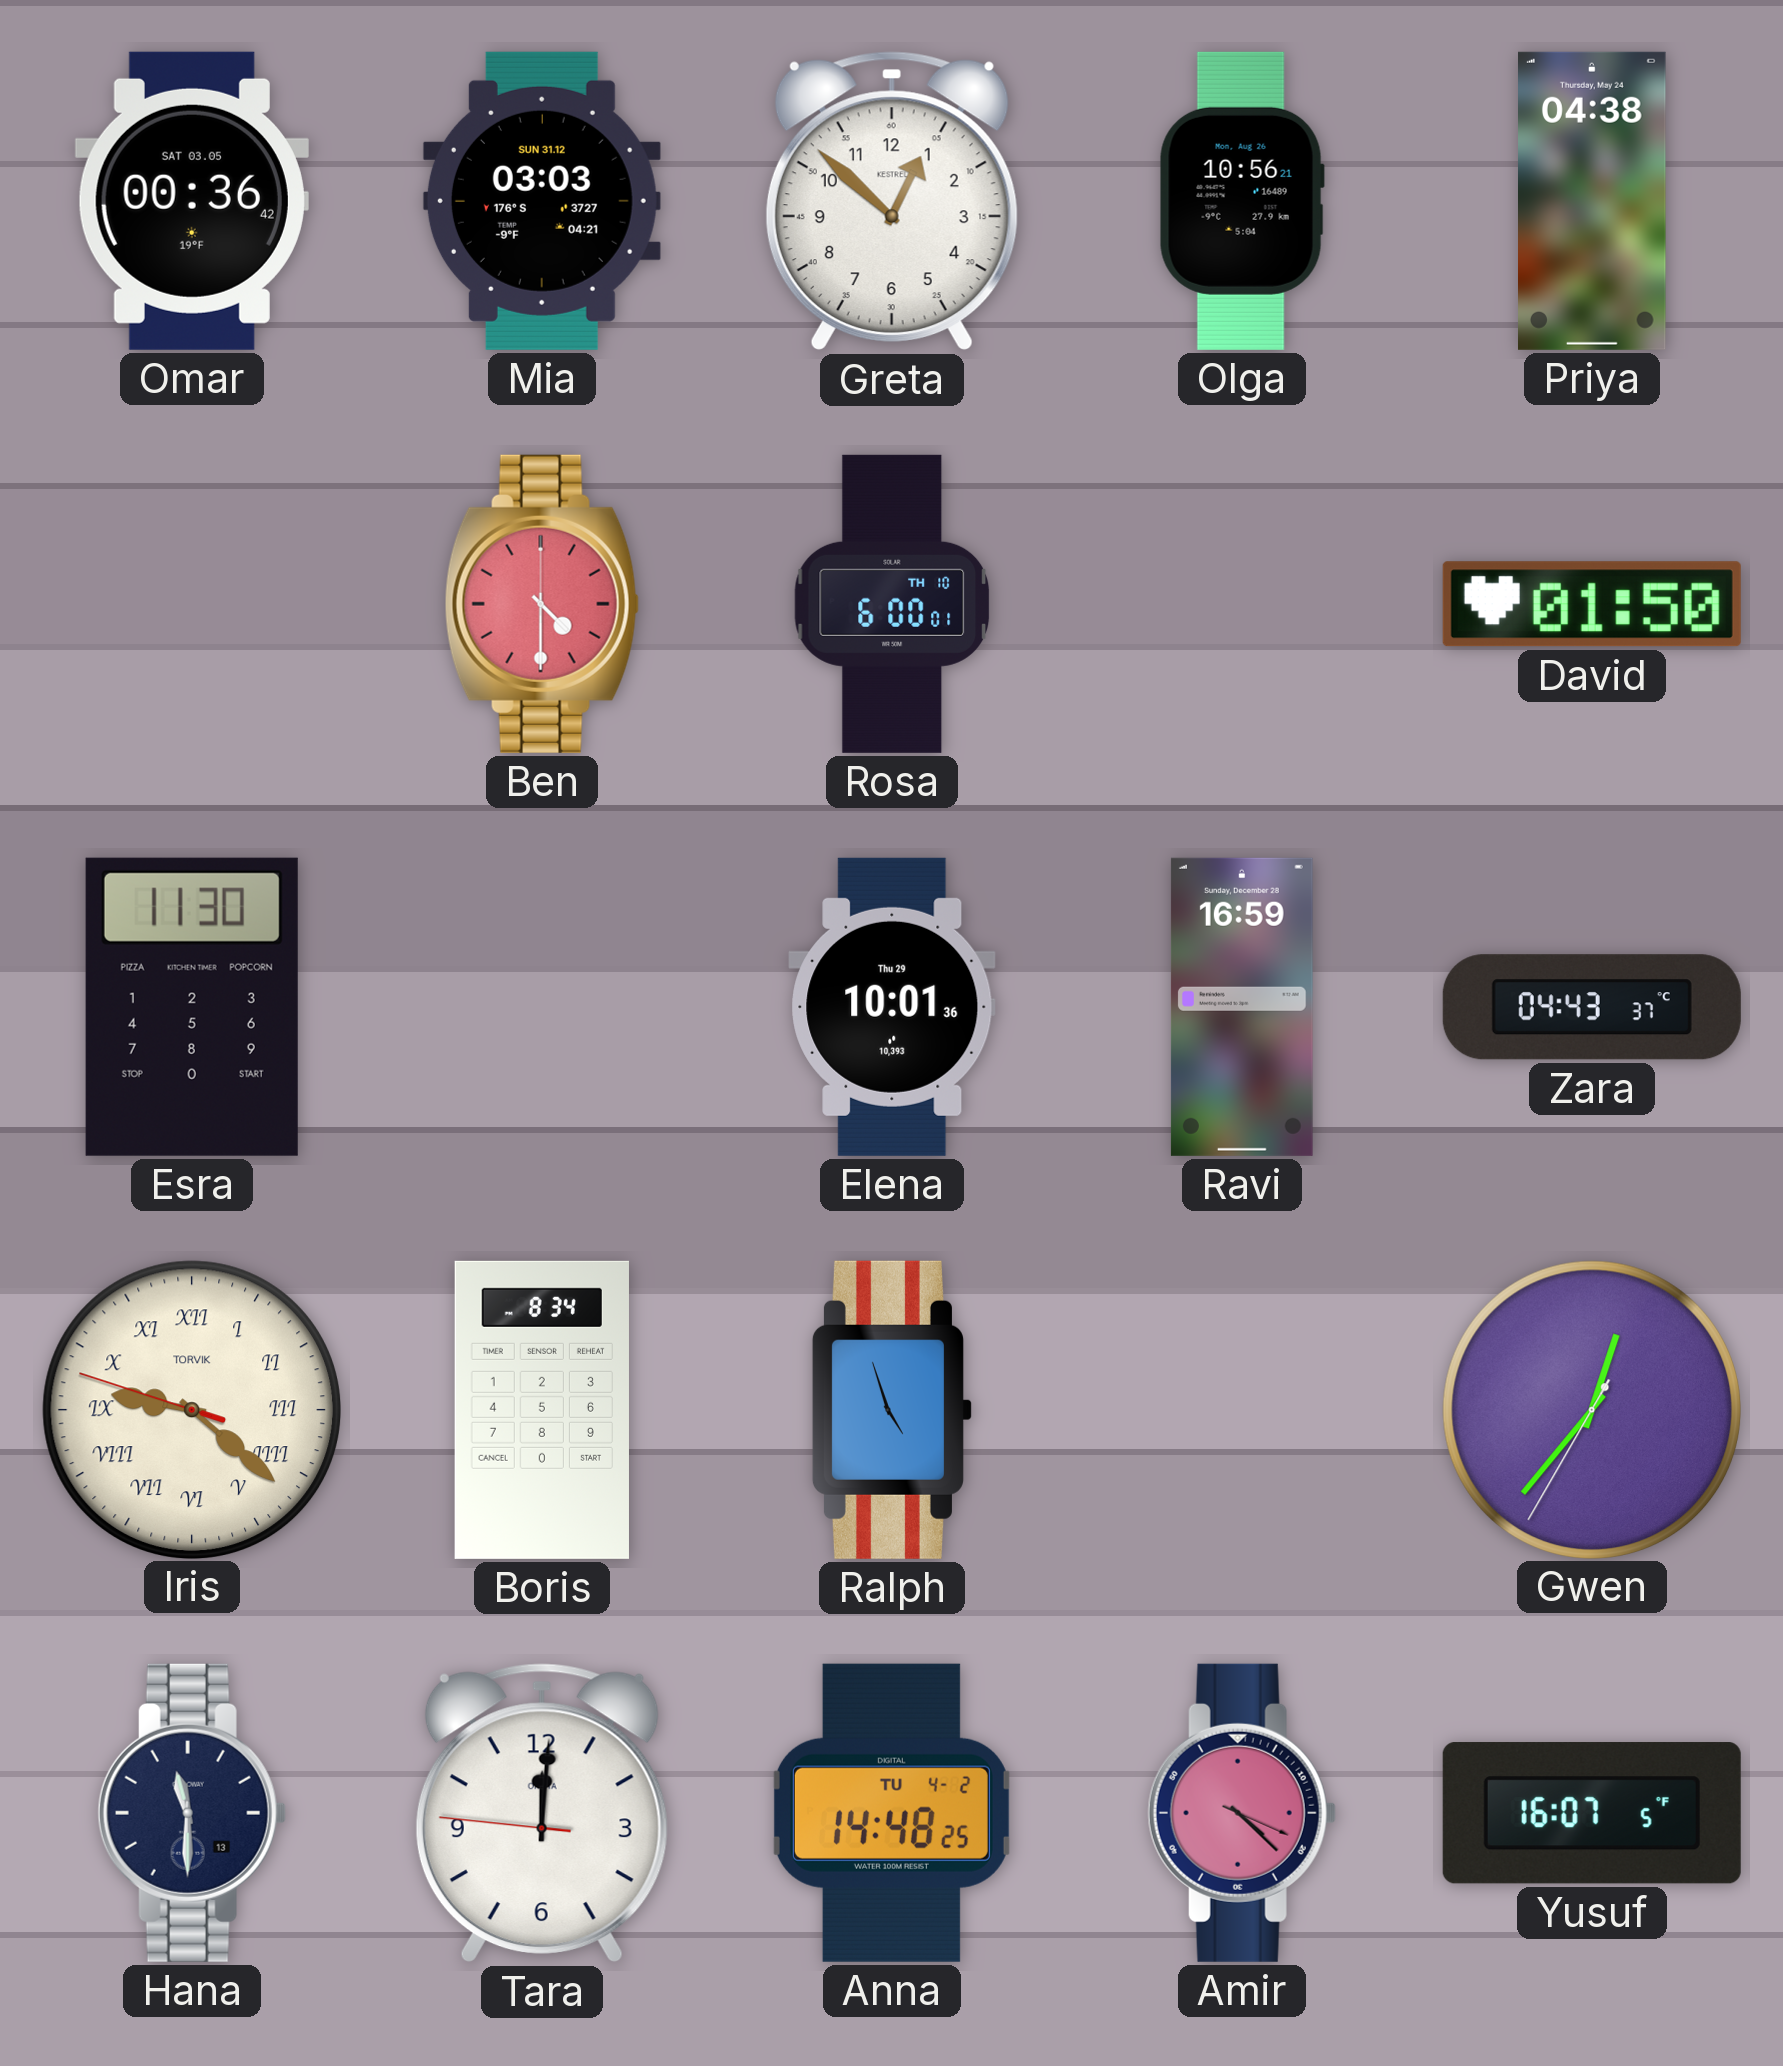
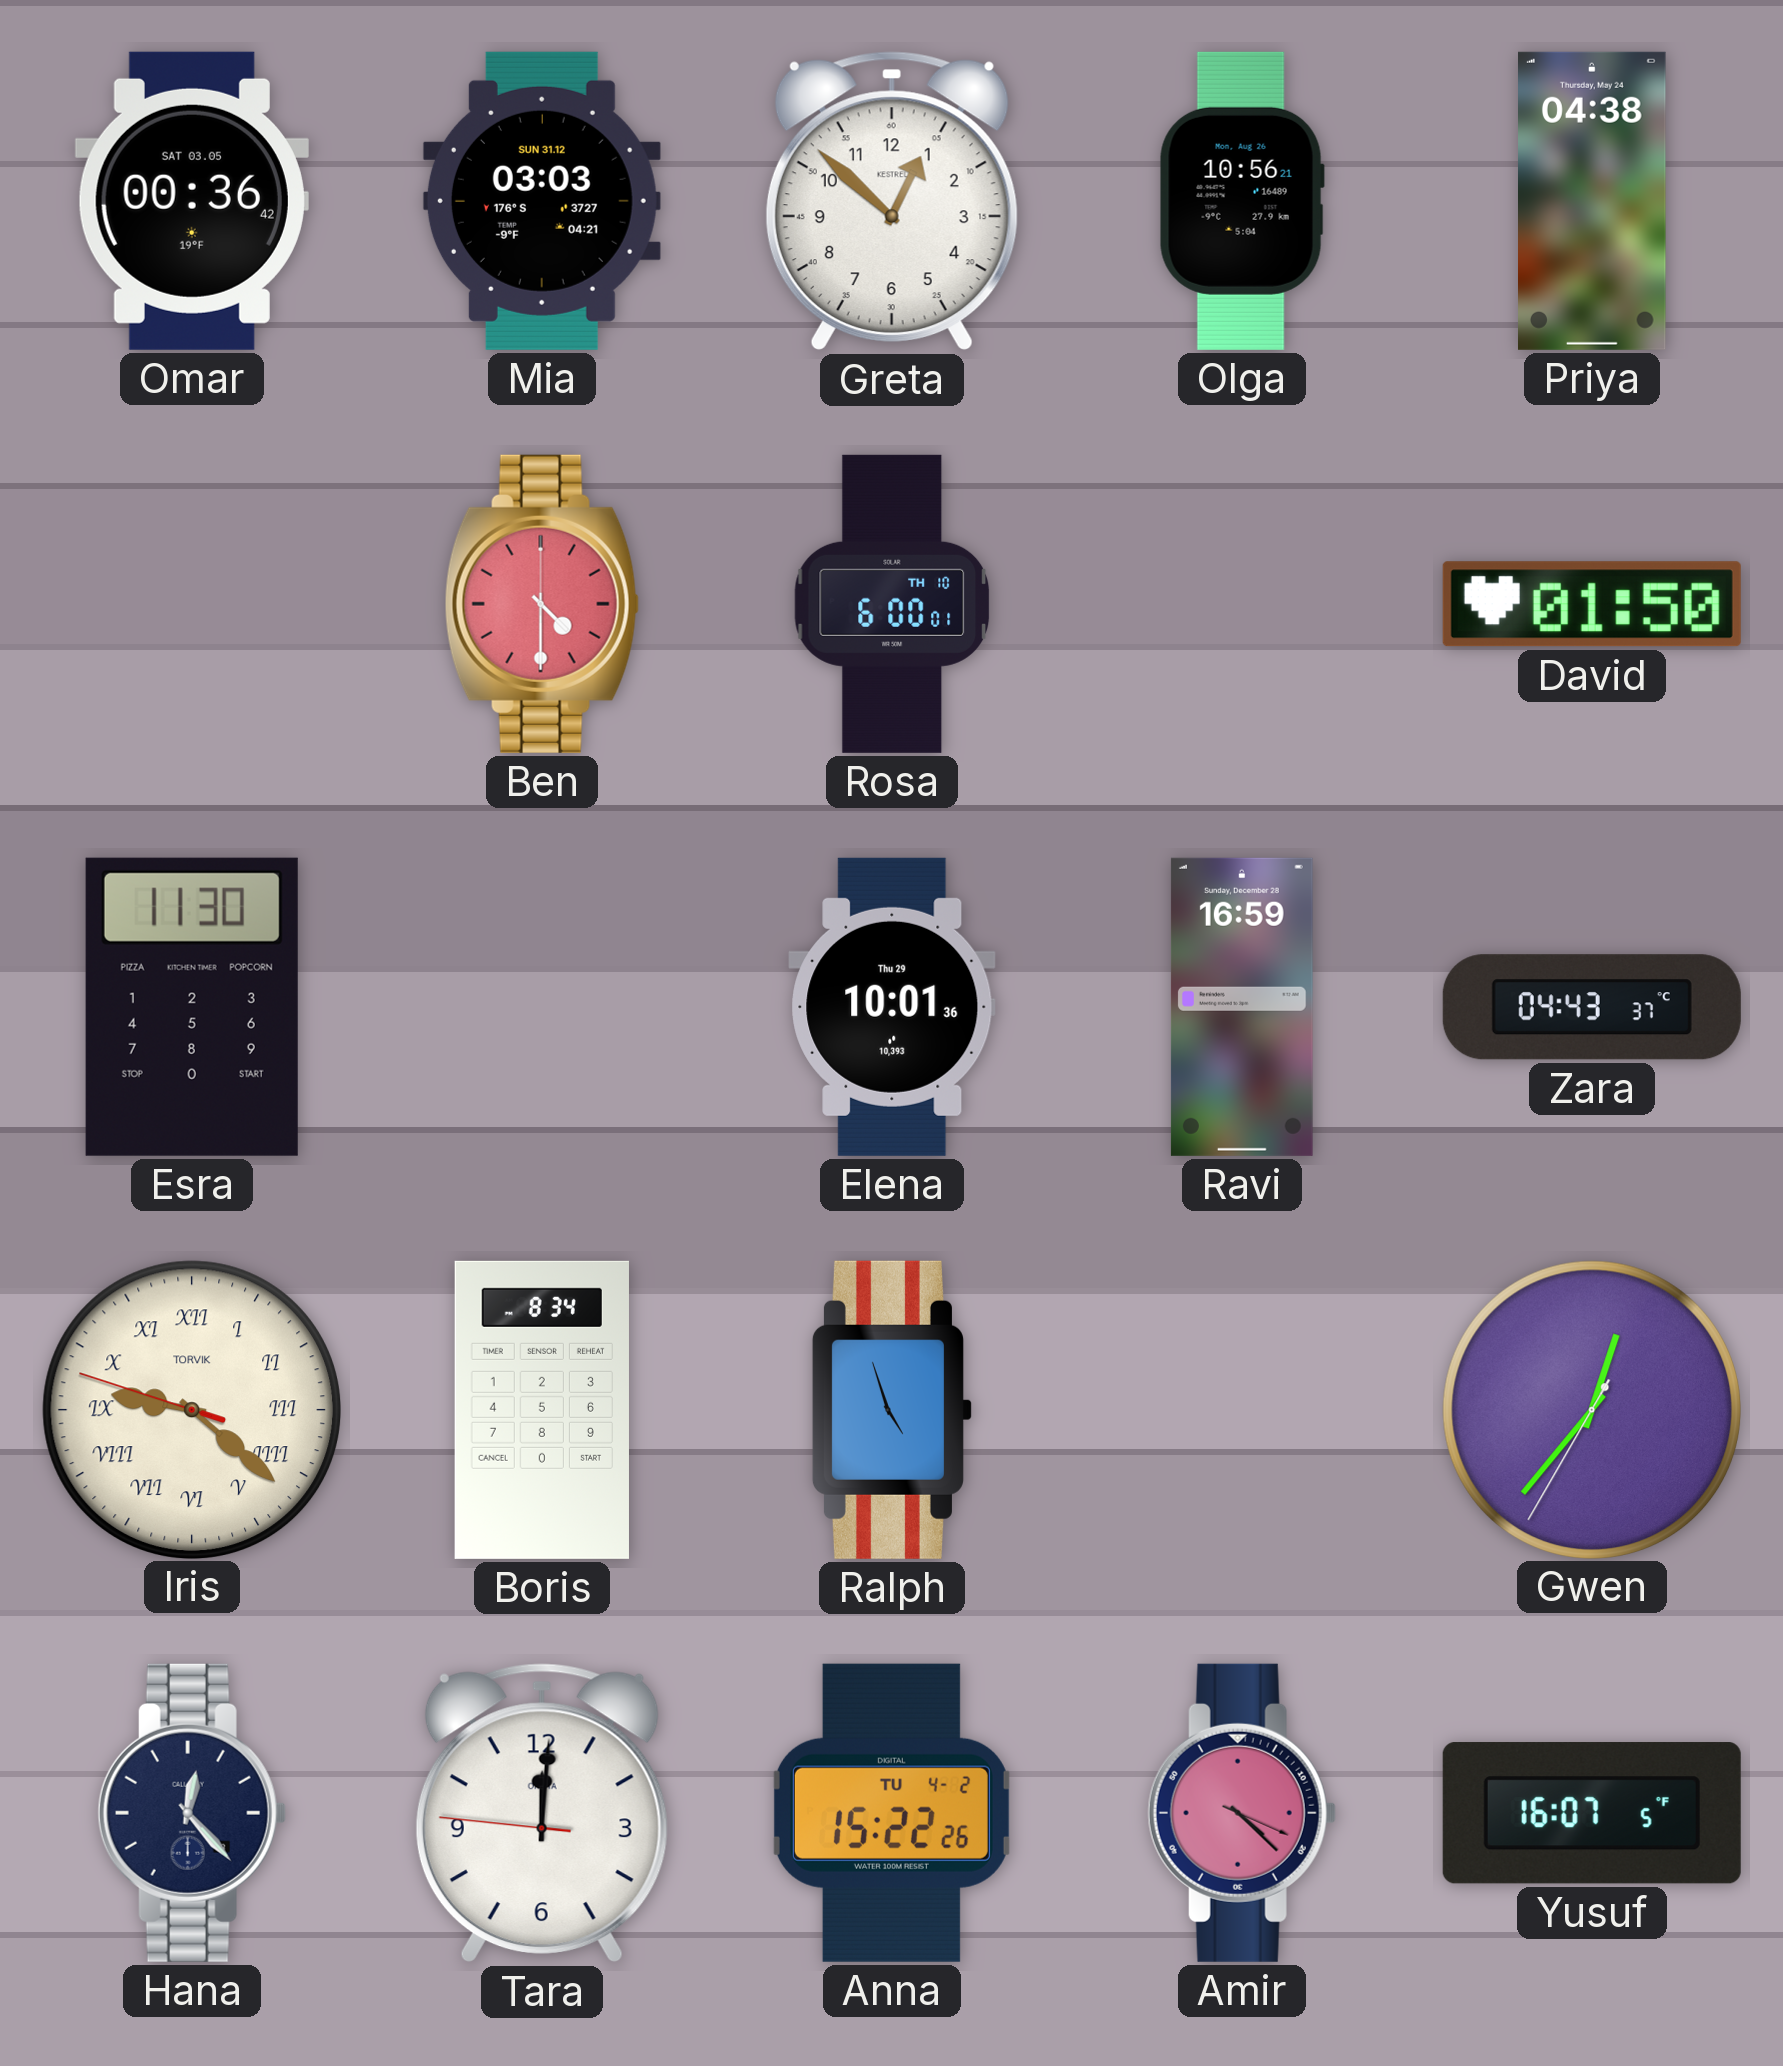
Hana: 11:30 -> 12:23 (192, 1813)
Anna: 14:48 -> 15:22 (892, 1813)
